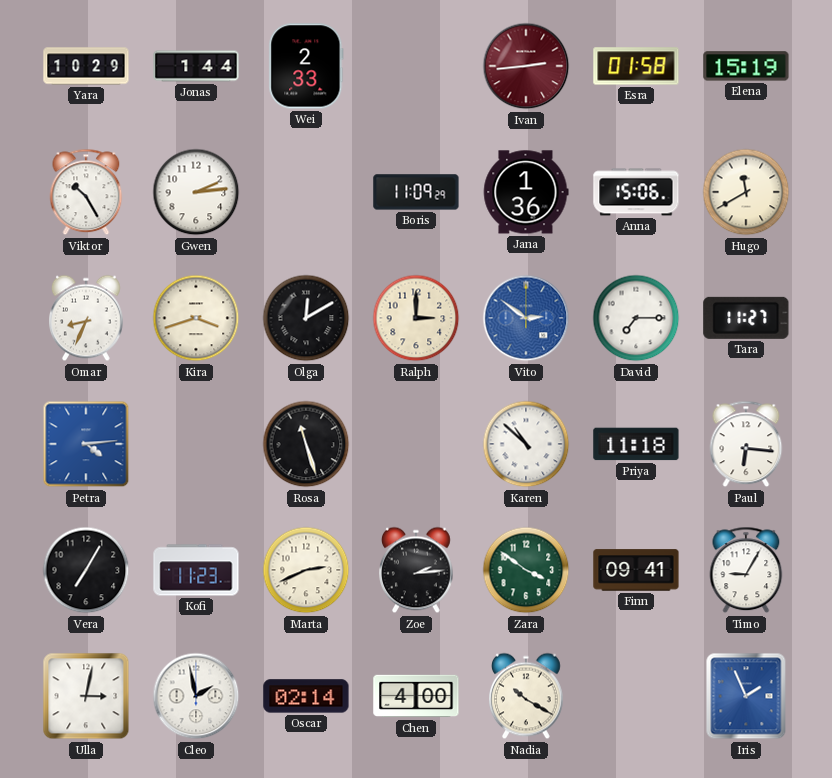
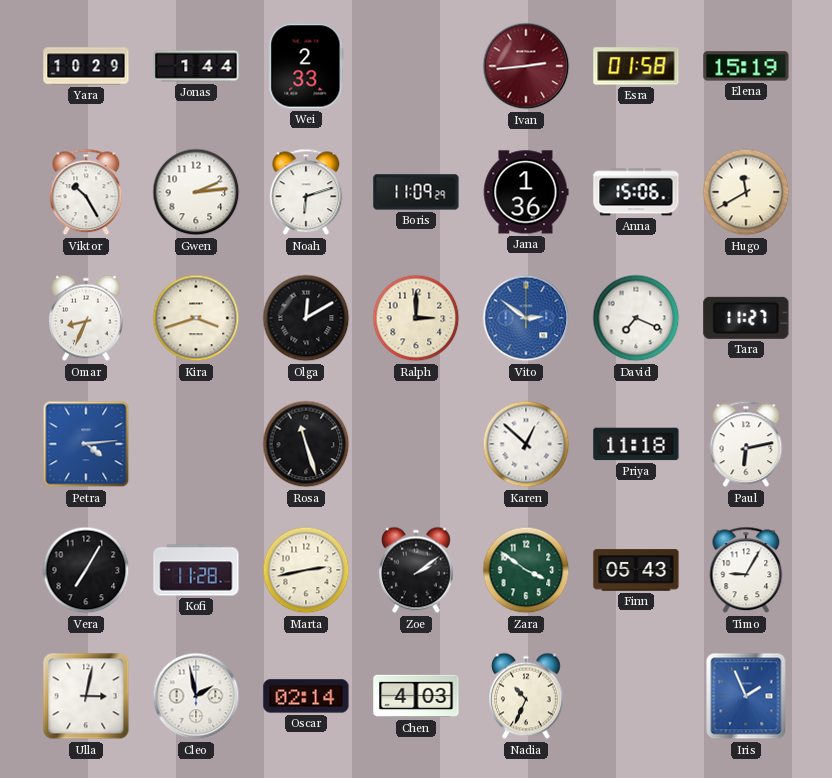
Noah: none -> 6:12 (306, 192)
David: 7:15 -> 7:19 (636, 318)
Karen: 10:52 -> 12:52 (526, 444)
Paul: 6:16 -> 6:13 (746, 444)
Kofi: 11:23 -> 11:28 (196, 570)
Marta: 2:41 -> 2:43 (306, 570)
Zoe: 2:14 -> 2:09 (417, 570)
Finn: 09:41 -> 05:43 (636, 570)
Chen: 4:00 -> 4:03 (416, 696)
Nadia: 10:20 -> 10:34 (527, 696)
